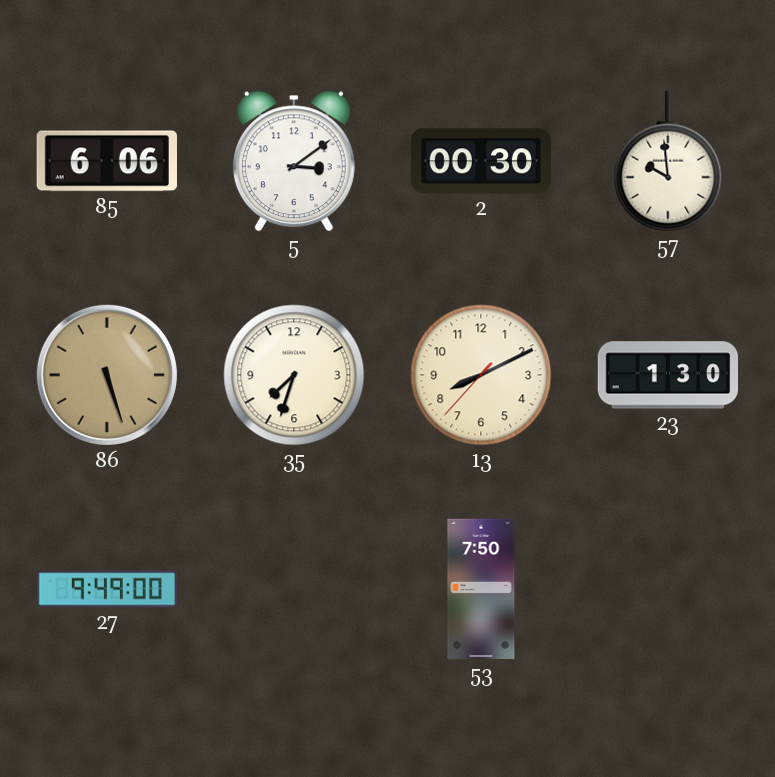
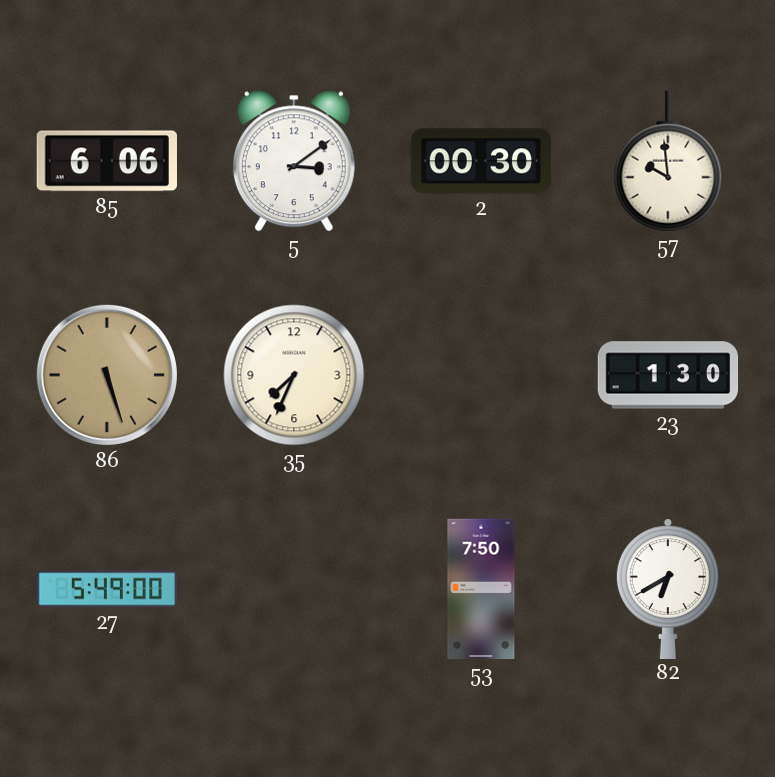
35: 7:33 -> 7:34 (294, 375)
13: 8:10 -> none (481, 375)
27: 9:49 -> 5:49 (106, 589)
82: none -> 6:40 (668, 588)
